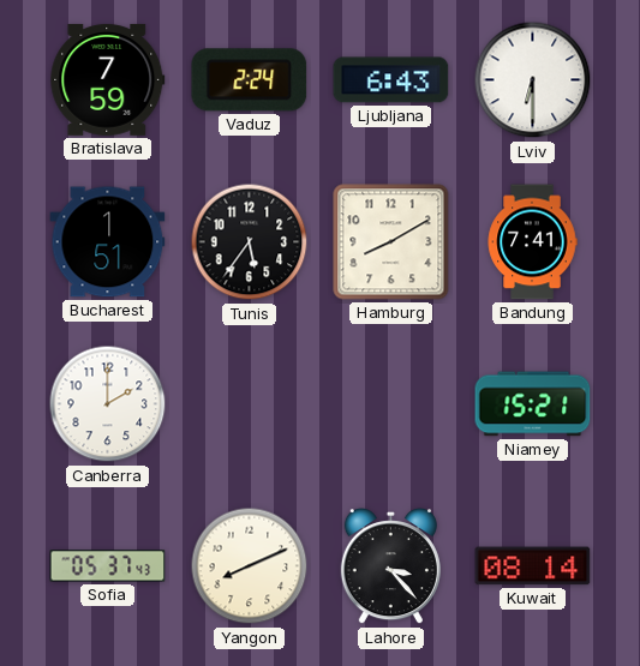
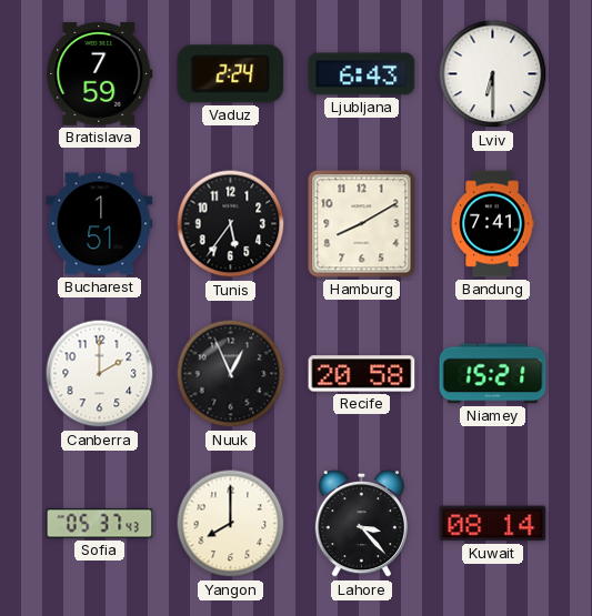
Nuuk: none -> 12:56 (231, 374)
Recife: none -> 20:58 (362, 374)
Yangon: 8:11 -> 8:00 (231, 524)
